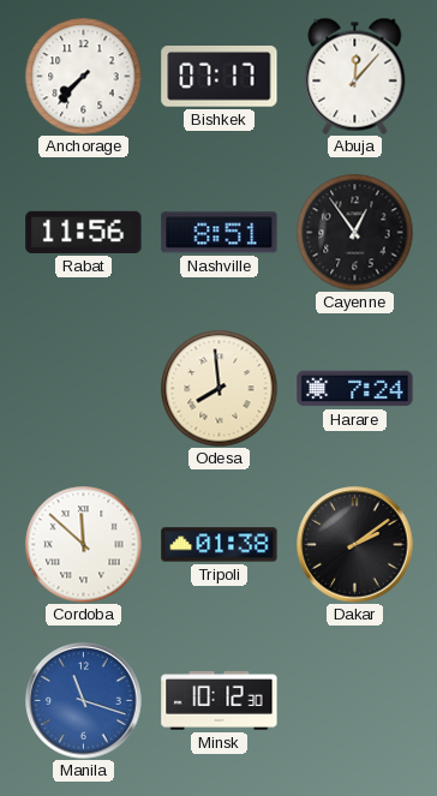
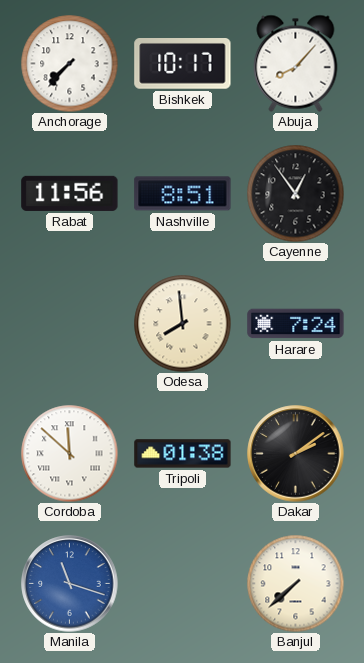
Bishkek: 07:17 -> 10:17 (183, 64)
Abuja: 12:07 -> 8:07 (296, 63)
Minsk: 10:12 -> none (220, 701)
Banjul: none -> 7:38 (295, 583)
